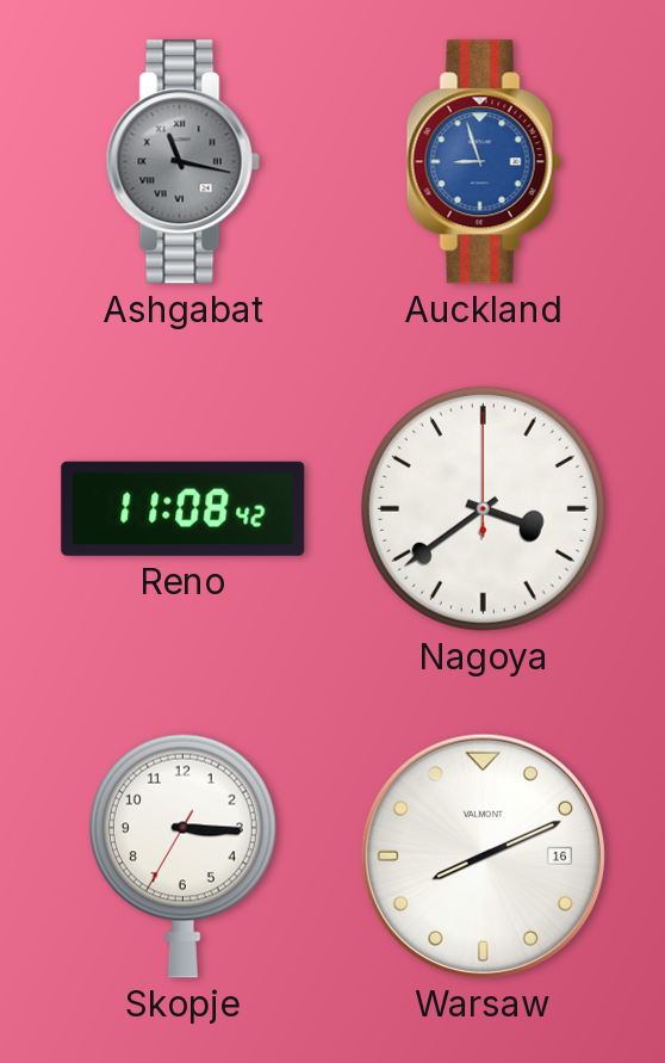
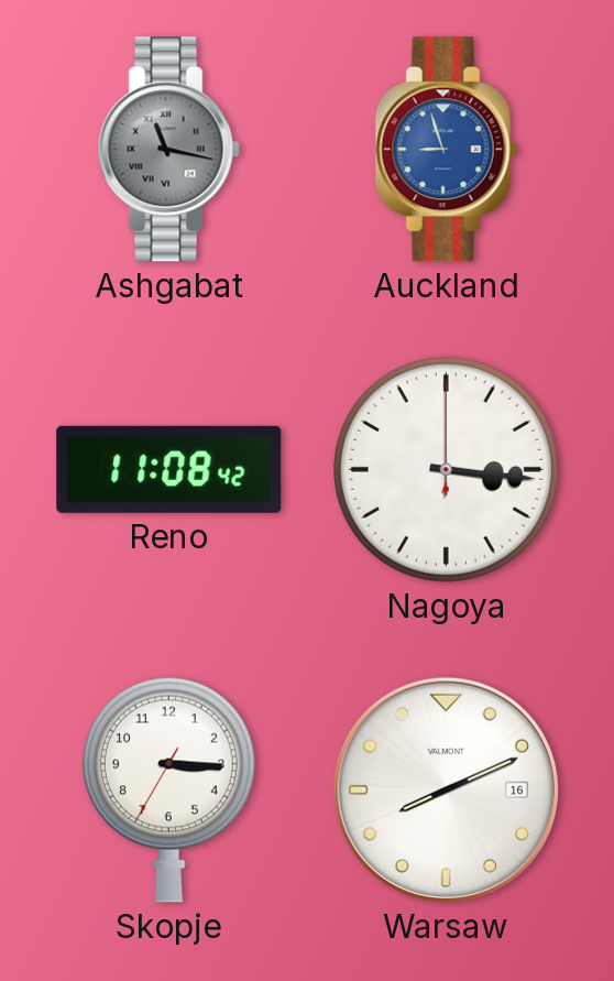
Nagoya: 3:39 -> 3:16 (446, 469)
